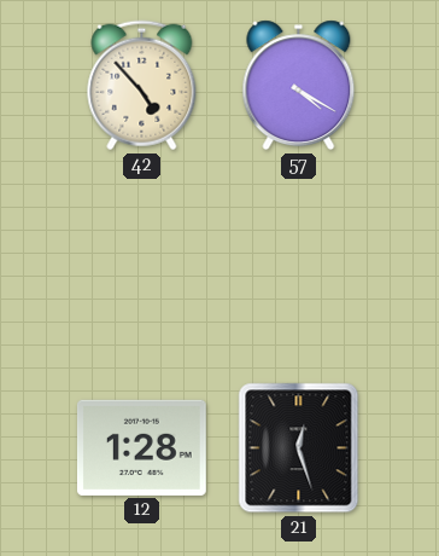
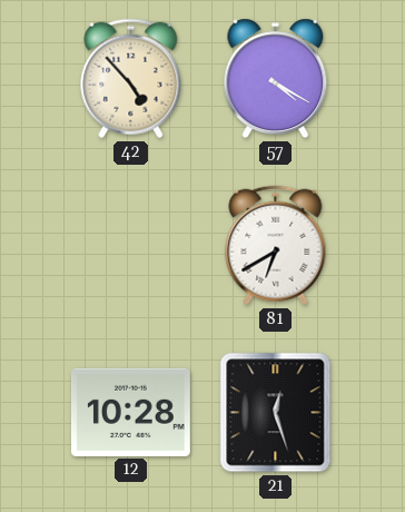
81: none -> 6:40 (276, 246)
12: 1:28 -> 10:28 (130, 412)
